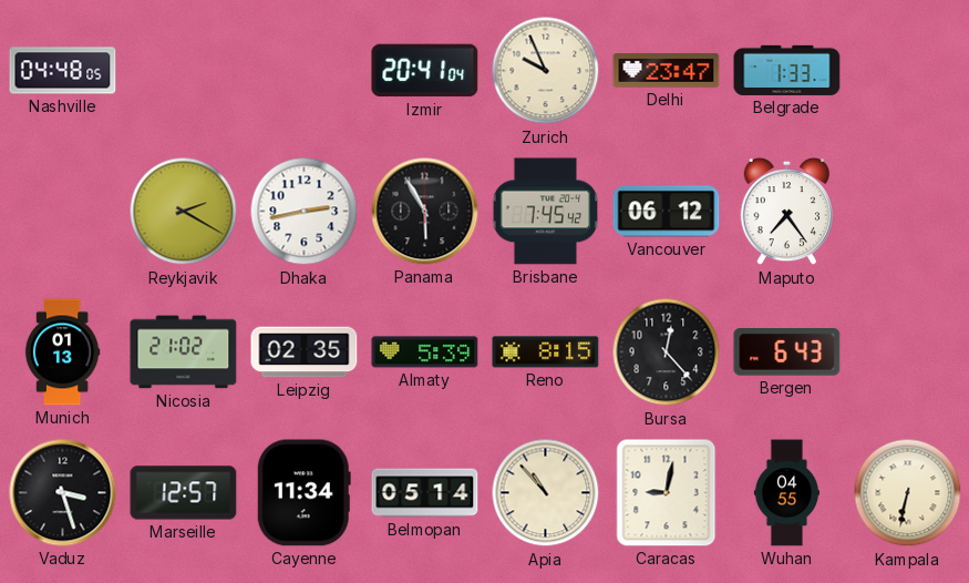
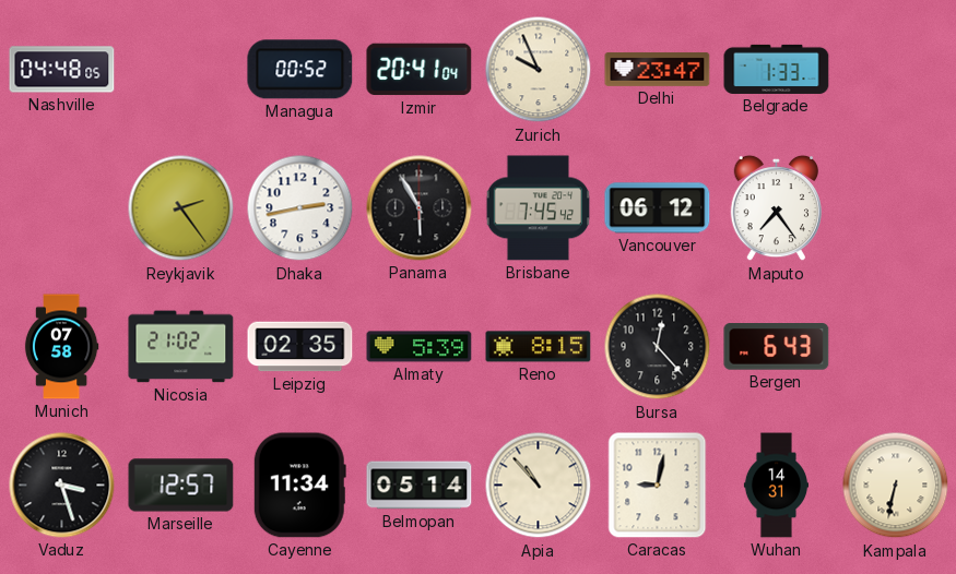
Managua: none -> 00:52 (300, 70)
Reykjavik: 2:20 -> 2:24 (181, 208)
Munich: 01:13 -> 07:58 (61, 347)
Wuhan: 04:55 -> 14:31 (776, 486)
